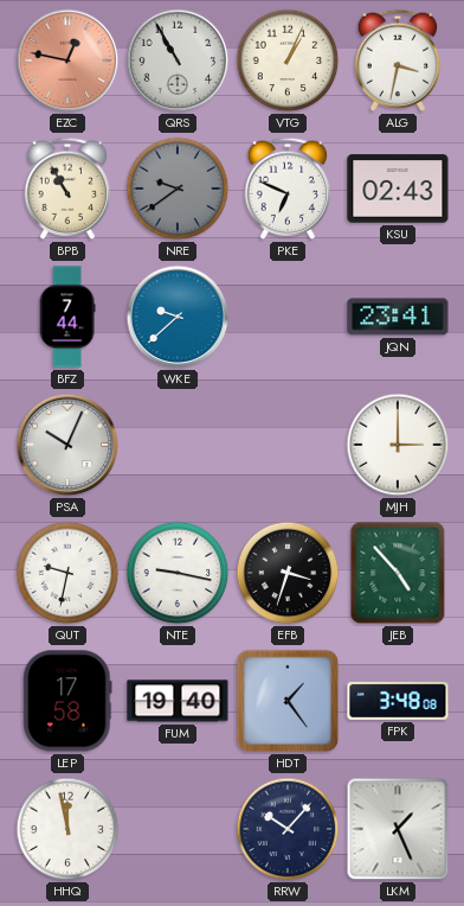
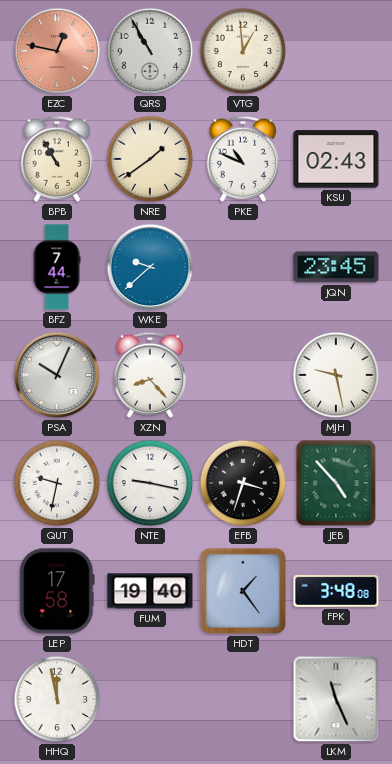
VTG: 1:04 -> 12:59 (243, 51)
ALG: 3:32 -> none (398, 60)
NRE: 9:39 -> 1:39 (150, 159)
NRE dial: grey -> cream (150, 159)
PKE: 6:49 -> 10:49 (243, 159)
JQN: 23:41 -> 23:45 (336, 267)
XZN: none -> 8:23 (150, 375)
MJH: 3:00 -> 9:28 (336, 375)
RRW: 10:07 -> none (288, 829)
LKM: 1:26 -> 11:26 (336, 699)
